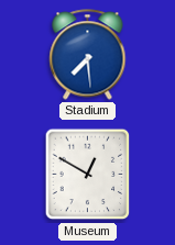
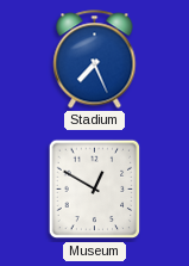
Stadium: 7:29 -> 7:26 (95, 60)
